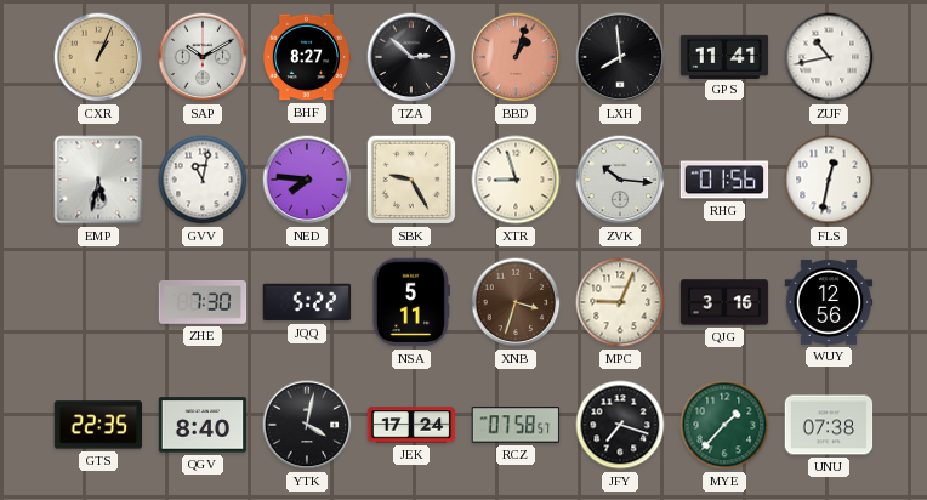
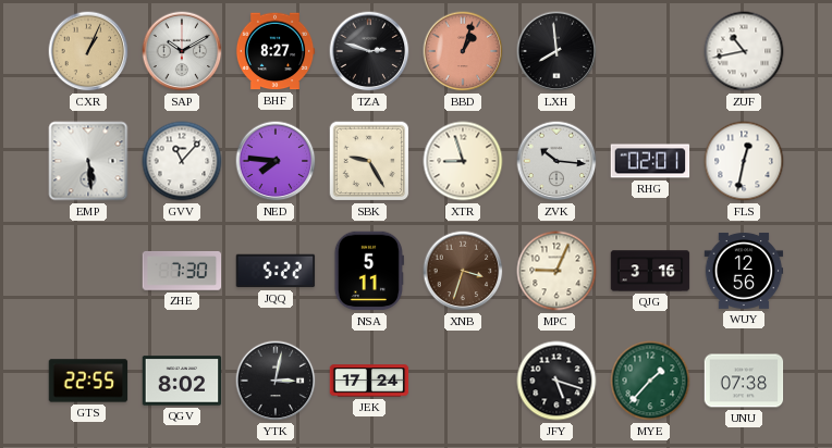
TZA: 2:52 -> 2:48 (369, 51)
GPS: 11:41 -> none (724, 56)
EMP: 5:32 -> 5:29 (88, 161)
GVV: 11:02 -> 11:07 (182, 161)
RHG: 01:56 -> 02:01 (650, 161)
GTS: 22:35 -> 22:55 (88, 381)
QGV: 8:40 -> 8:02 (182, 381)
YTK: 4:02 -> 3:02 (276, 381)
RCZ: 07:58 -> none (516, 425)
JFY: 7:18 -> 5:18 (556, 381)
